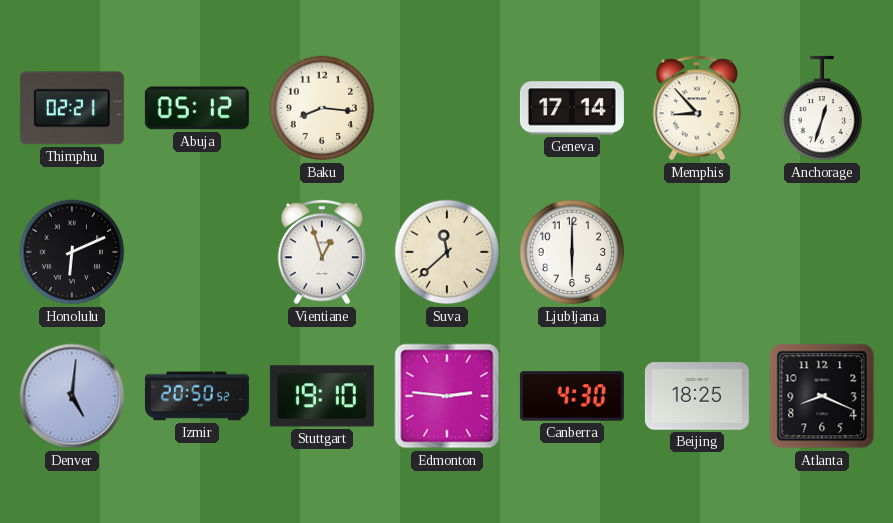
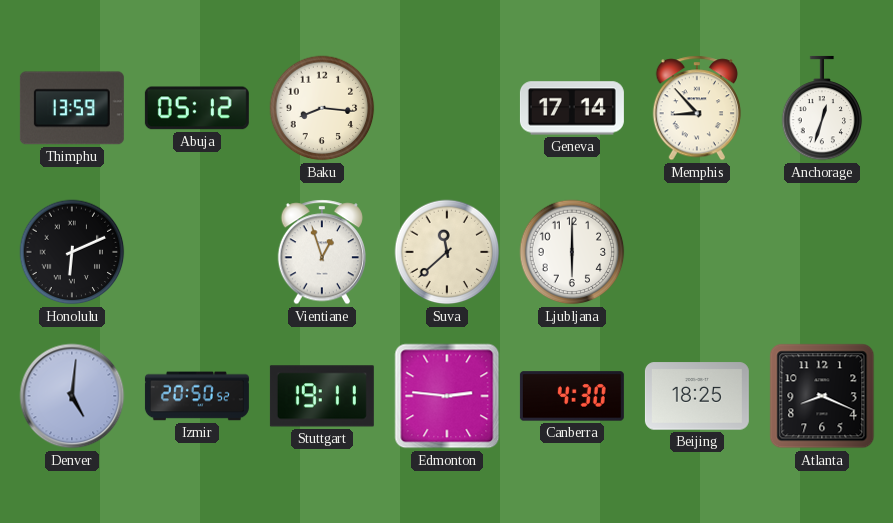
Thimphu: 02:21 -> 13:59 (72, 108)
Stuttgart: 19:10 -> 19:11 (322, 396)
